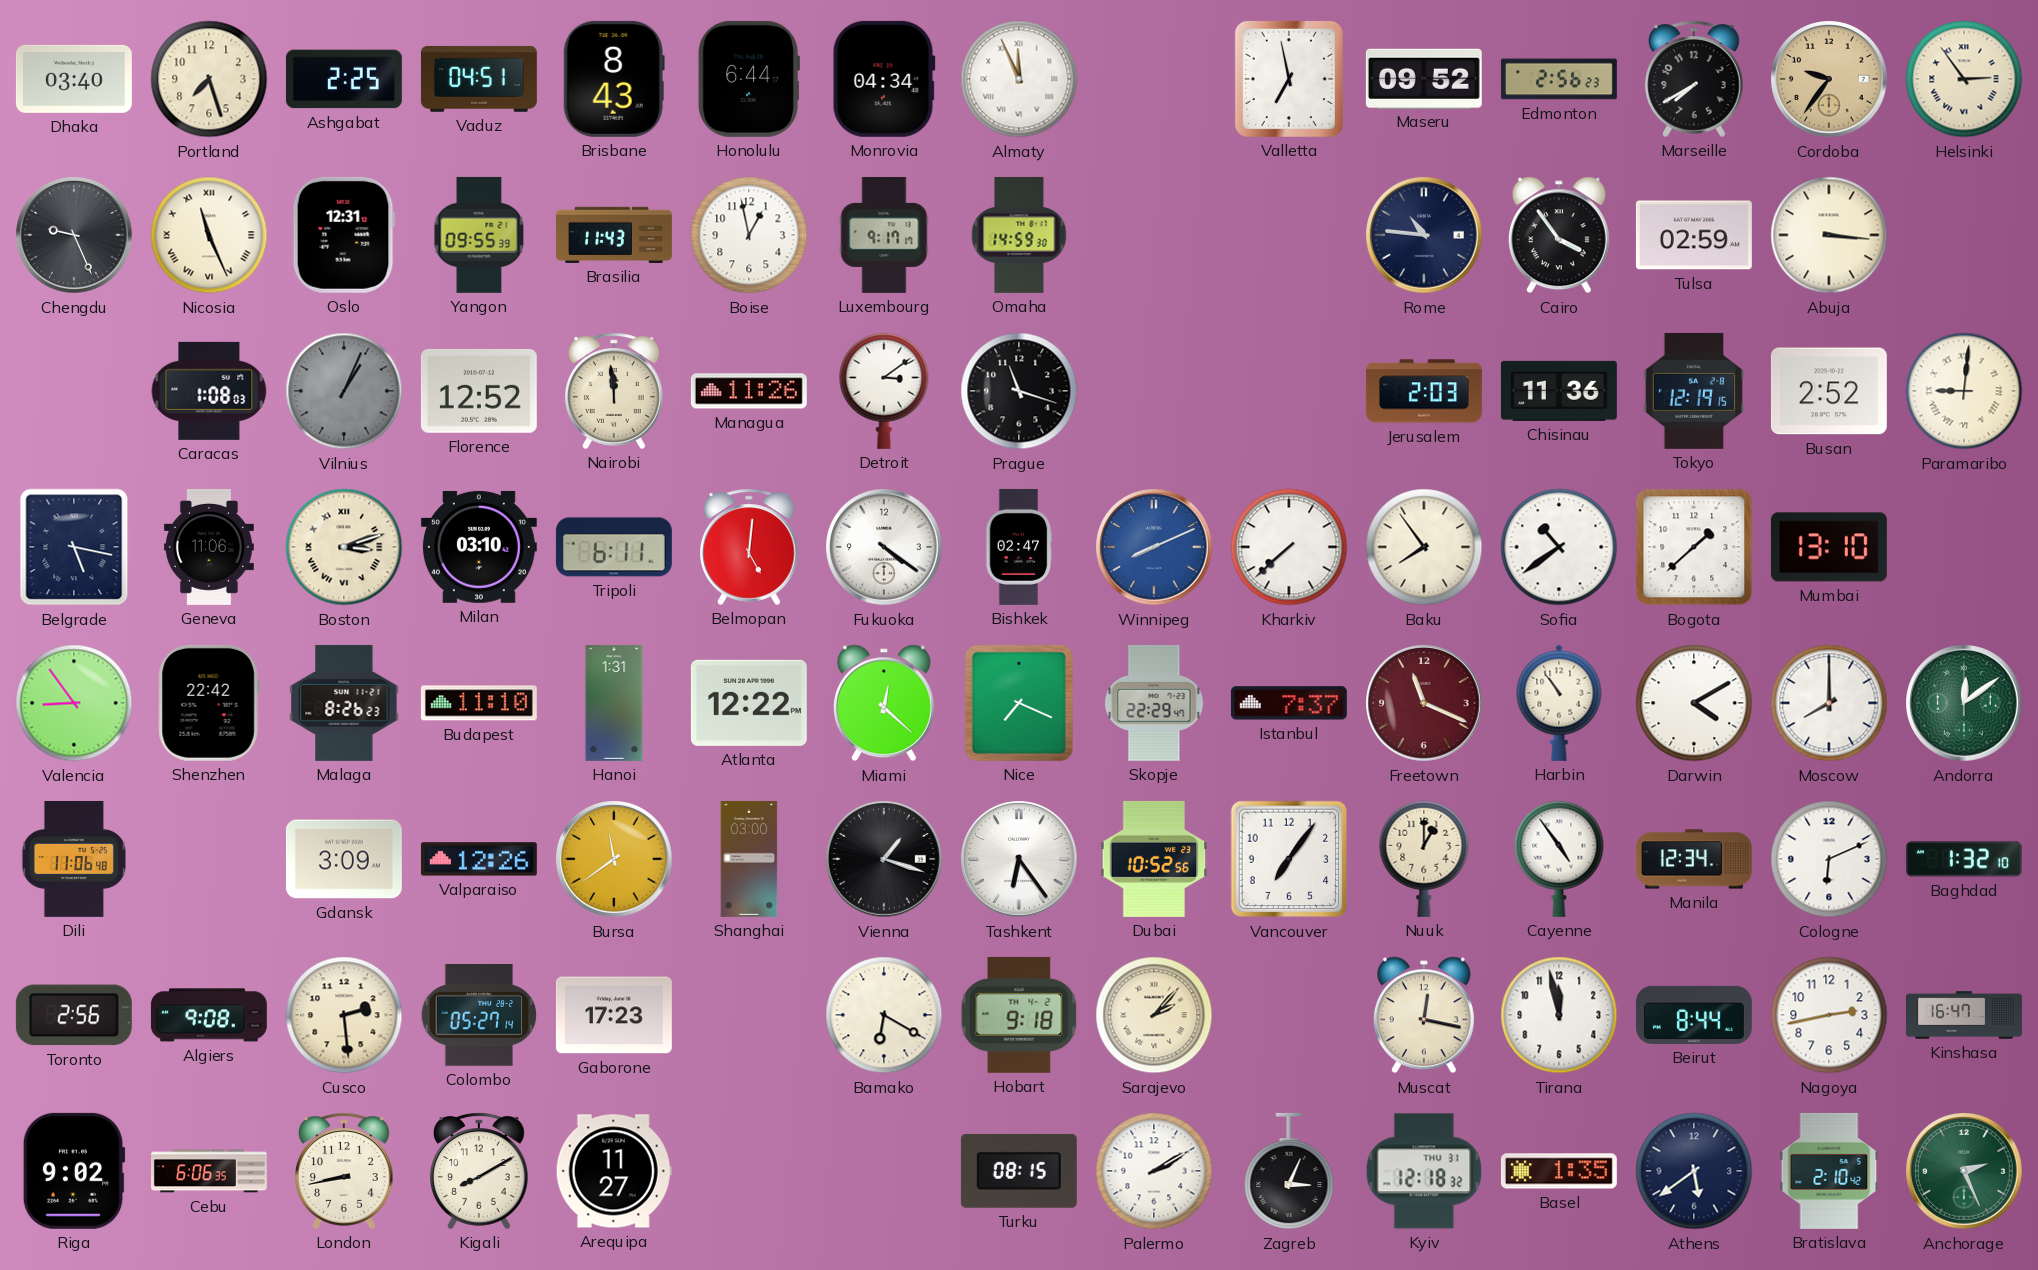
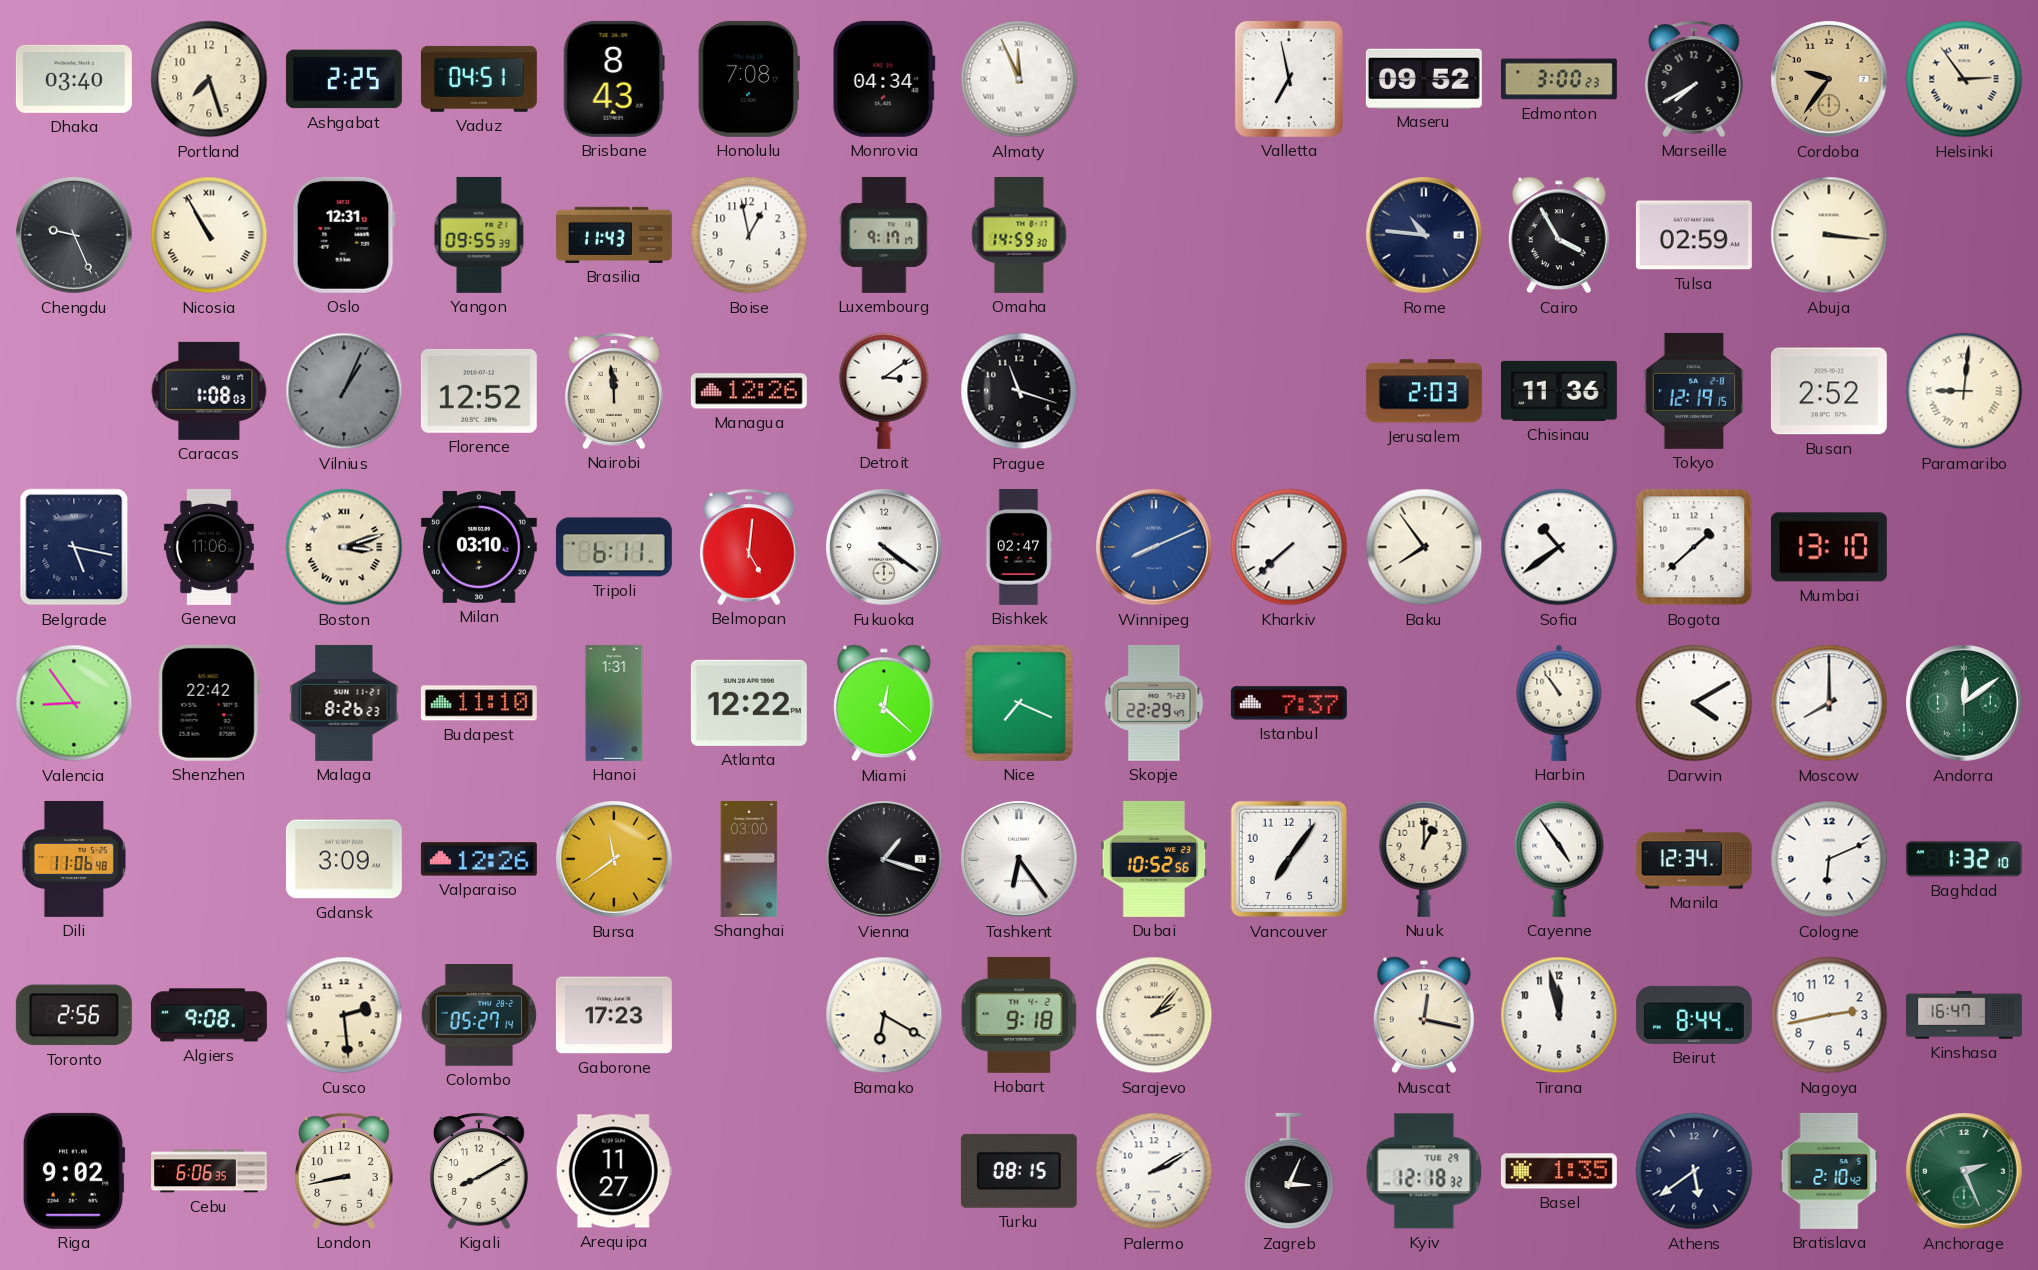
Honolulu: 6:44 -> 7:08 (749, 79)
Edmonton: 2:56 -> 3:00 (1559, 79)
Nicosia: 11:26 -> 10:55 (209, 235)
Cairo: 3:54 -> 3:55 (1559, 235)
Managua: 11:26 -> 12:26 (749, 391)
Freetown: 11:19 -> none (1424, 703)
Kyiv date: THU 31 -> TUE 29 (1424, 1171)
